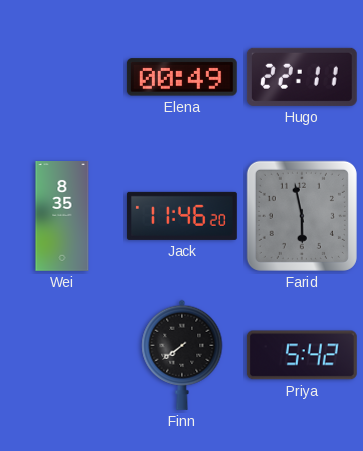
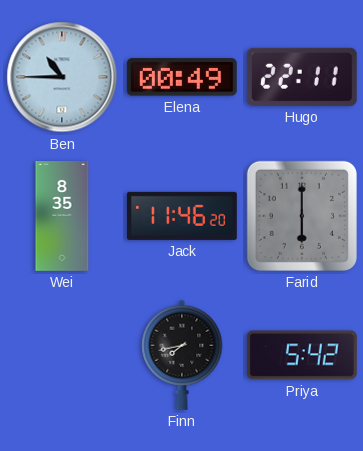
Ben: none -> 10:45 (62, 77)
Farid: 5:58 -> 6:00 (302, 216)
Finn: 7:39 -> 7:43 (182, 355)
